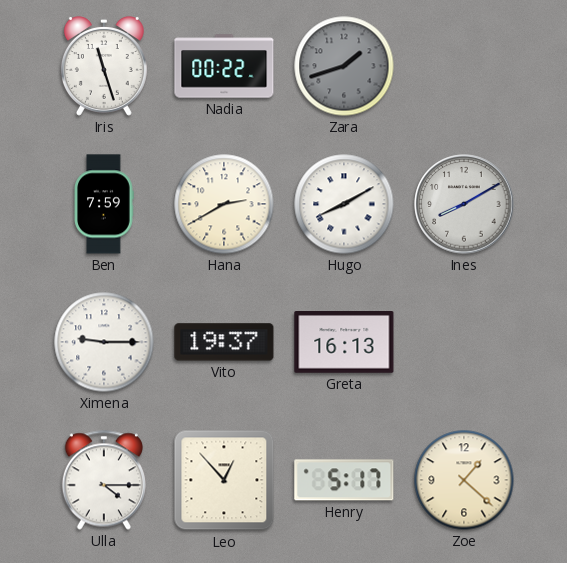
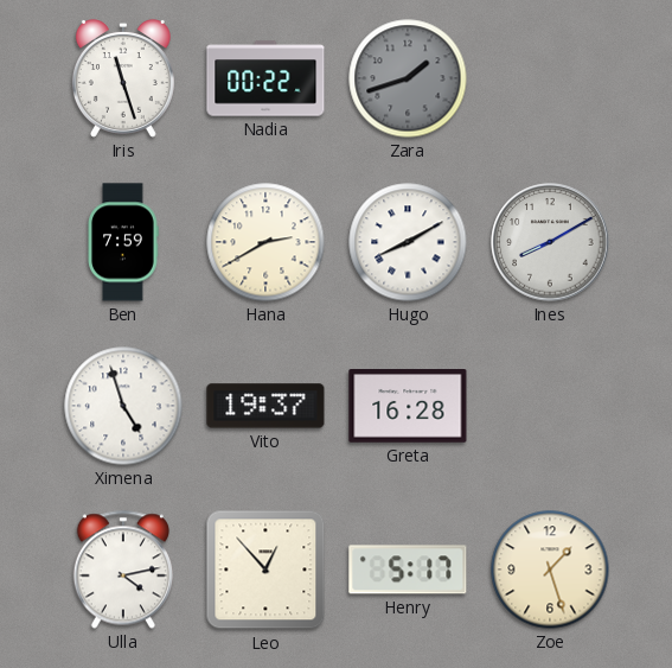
Ximena: 9:15 -> 4:57 (123, 406)
Greta: 16:13 -> 16:28 (408, 407)
Ulla: 4:15 -> 4:13 (123, 570)
Zoe: 1:22 -> 1:27 (550, 570)
